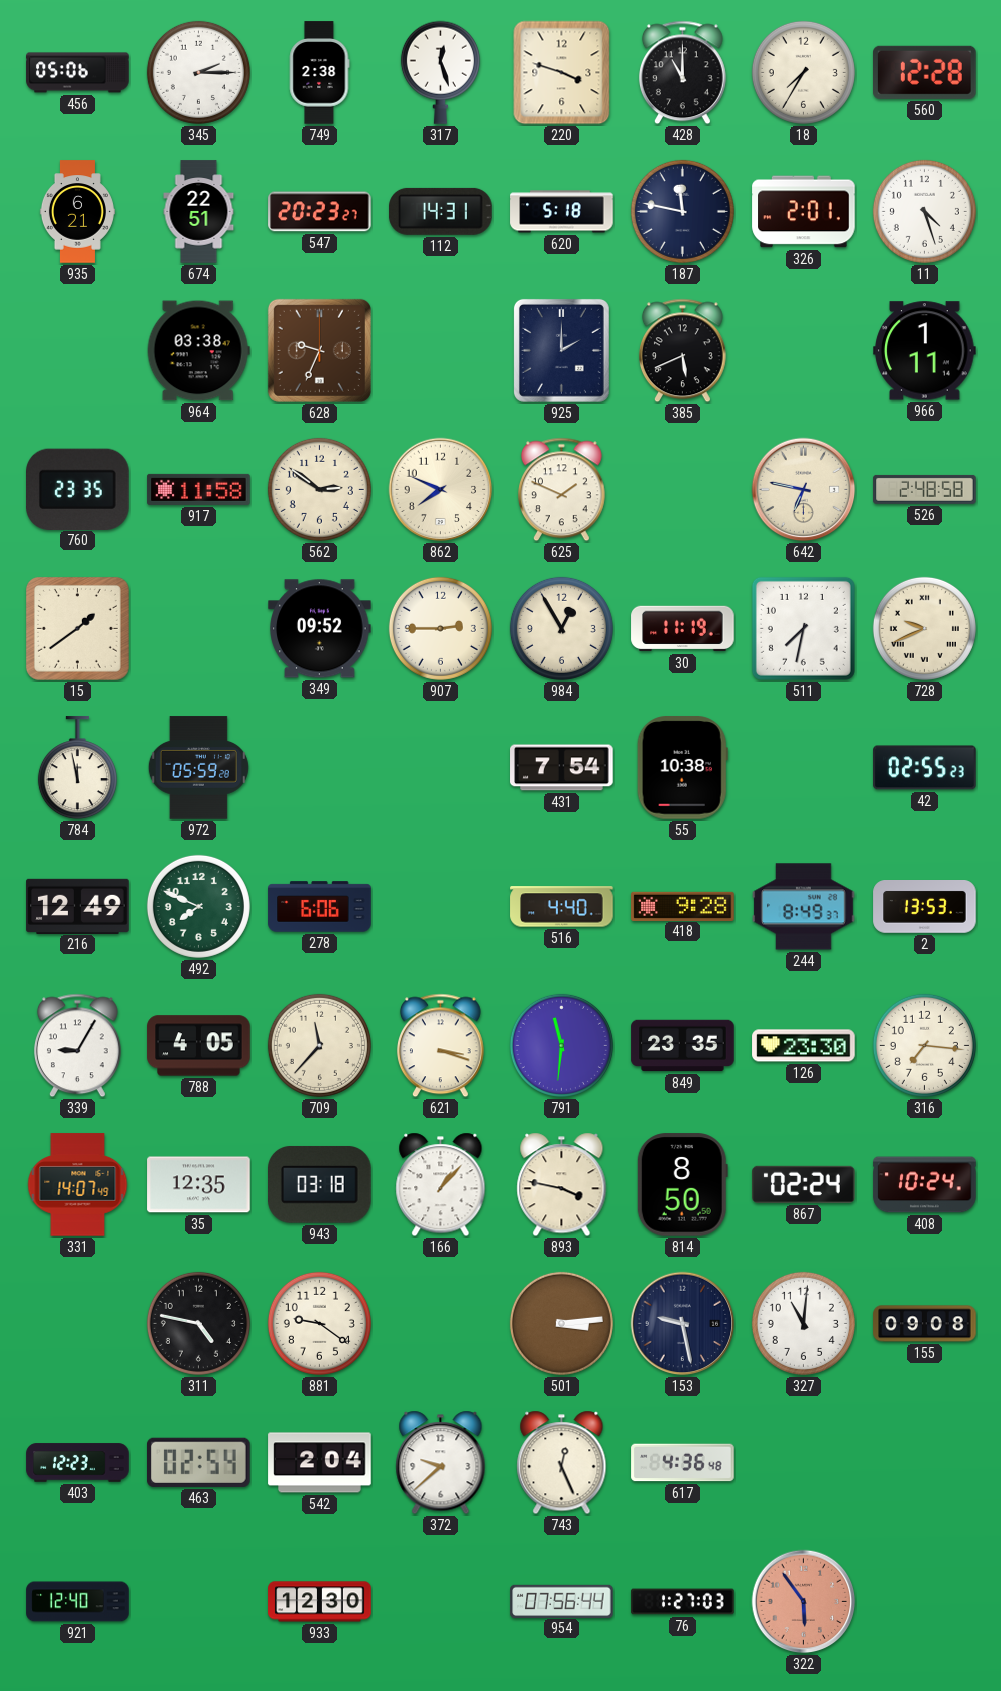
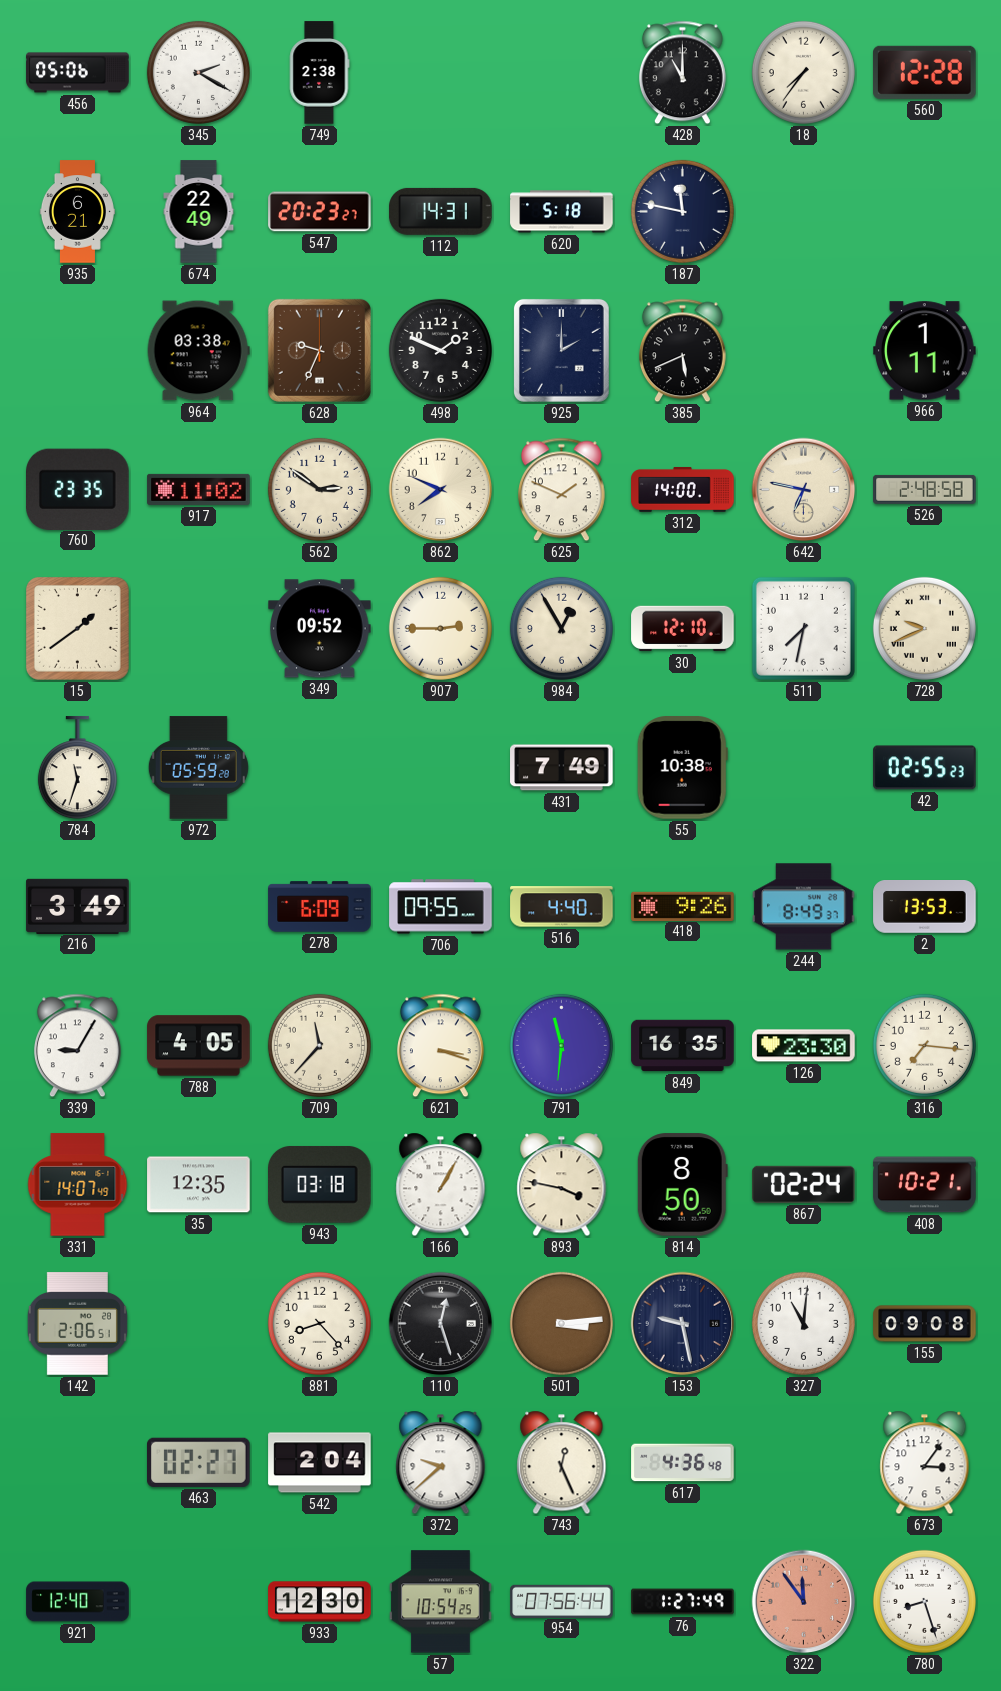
345: 2:15 -> 2:20 (198, 72)
317: 12:27 -> none (440, 72)
220: 3:48 -> none (562, 73)
18: 7:35 -> 7:36 (803, 72)
674: 22:51 -> 22:49 (199, 212)
326: 2:01 -> none (804, 212)
11: 4:27 -> none (924, 211)
498: none -> 1:49 (440, 350)
917: 11:58 -> 11:02 (199, 489)
312: none -> 14:00 (683, 489)
30: 11:19 -> 12:10 (683, 629)
784: 11:58 -> 11:33 (77, 768)
431: 7:54 -> 7:49 (562, 768)
216: 12:49 -> 3:49 (78, 906)
492: 7:49 -> none (198, 906)
278: 6:06 -> 6:09 (320, 907)
706: none -> 09:55 (441, 907)
418: 9:28 -> 9:26 (683, 906)
849: 23:35 -> 16:35 (683, 1046)
166: 1:07 -> 1:05 (441, 1185)
408: 10:24 -> 10:21 (925, 1185)
142: none -> 2:06 (77, 1324)
311: 4:47 -> none (198, 1323)
881: 9:21 -> 8:23 (319, 1323)
110: none -> 12:27 (441, 1324)
403: 12:23 -> none (78, 1463)
463: 02:54 -> 02:27 (199, 1462)
673: none -> 3:06 (925, 1463)
57: none -> 10:54 (441, 1602)
76: 1:27:03 -> 1:27:49 (683, 1602)
322: 5:54 -> 11:54 (804, 1602)
780: none -> 8:27 (924, 1601)
